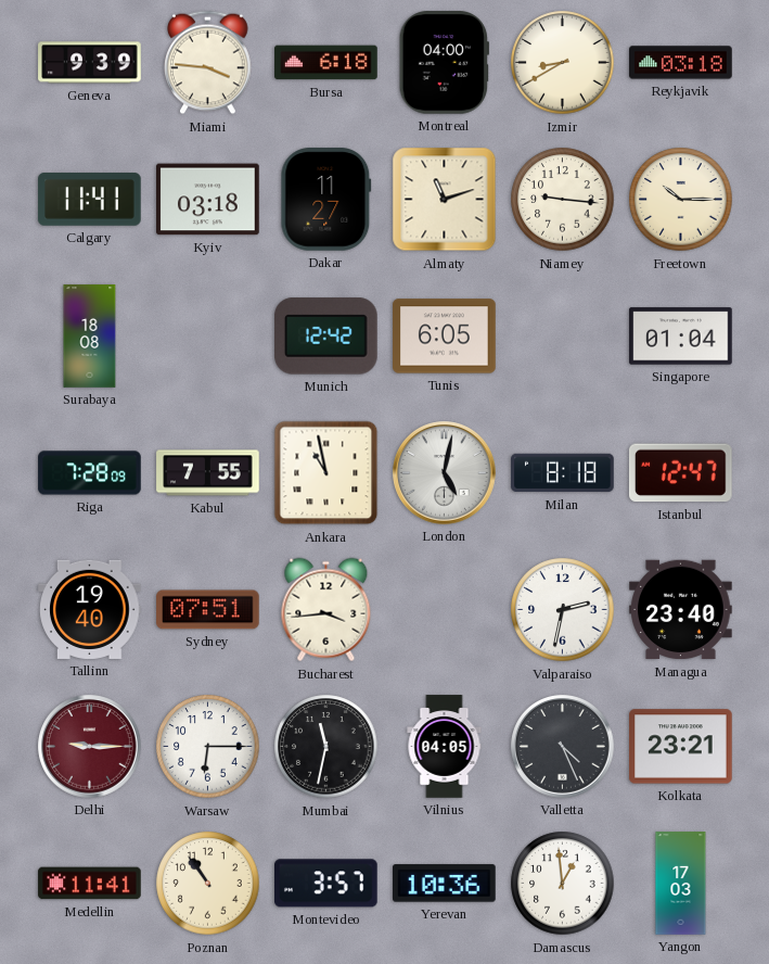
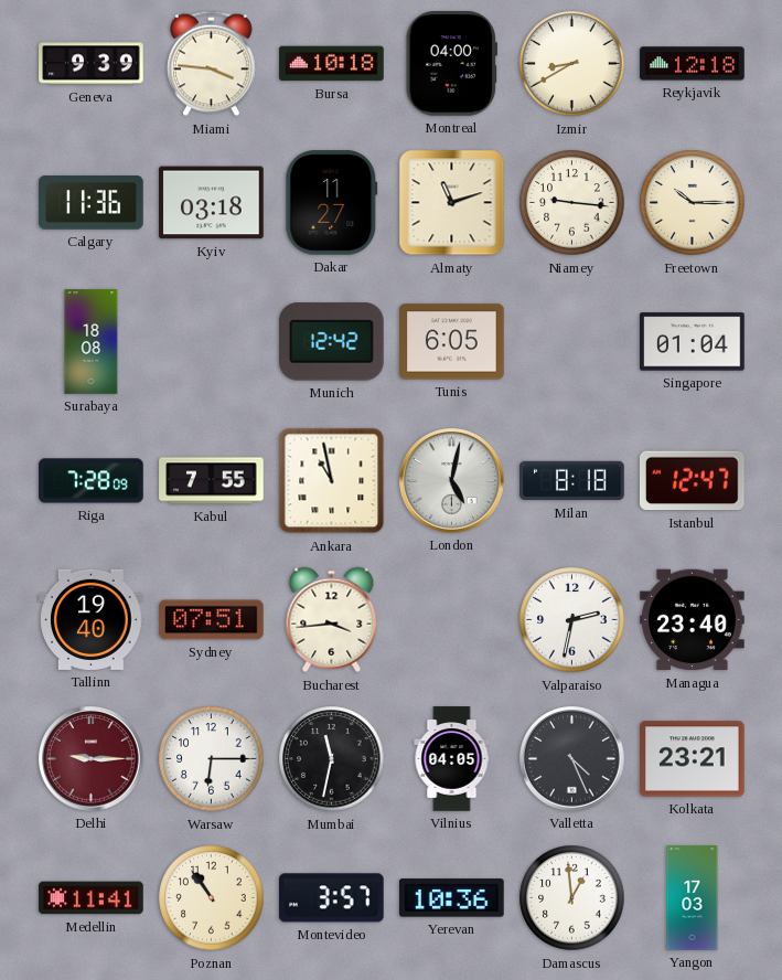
Bursa: 6:18 -> 10:18 (332, 64)
Reykjavik: 03:18 -> 12:18 (693, 64)
Calgary: 11:41 -> 11:36 (92, 203)
